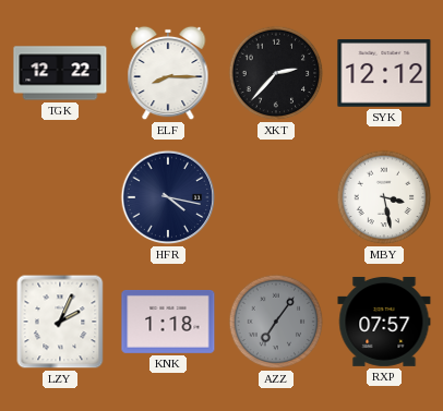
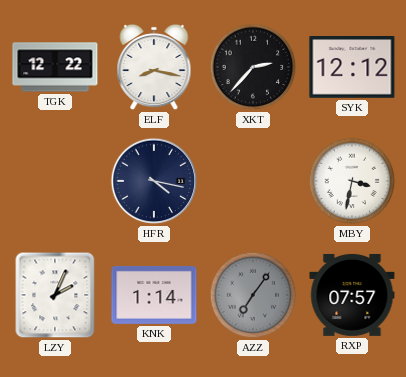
ELF: 8:15 -> 8:17 (154, 67)
MBY: 3:28 -> 3:32 (352, 181)
KNK: 1:18 -> 1:14 (154, 295)
